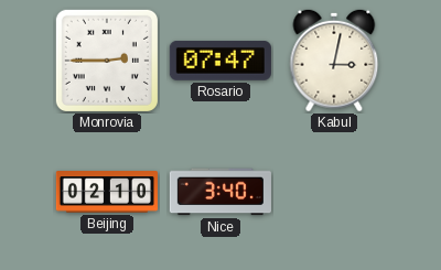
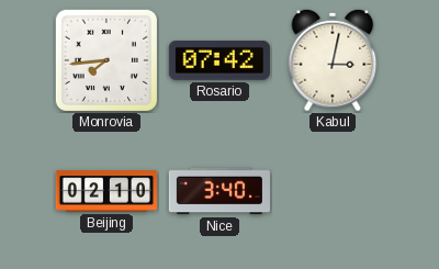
Monrovia: 2:45 -> 7:44 (106, 60)
Rosario: 07:47 -> 07:42 (219, 60)
